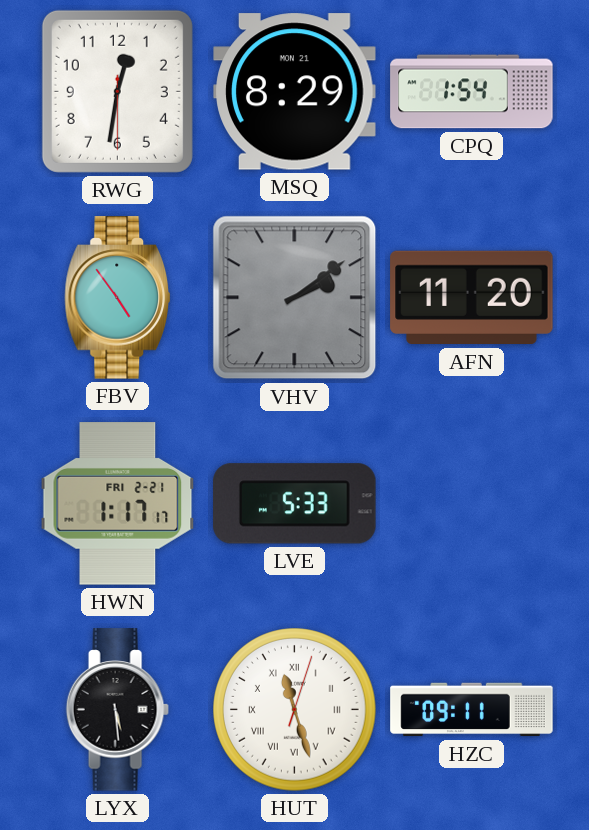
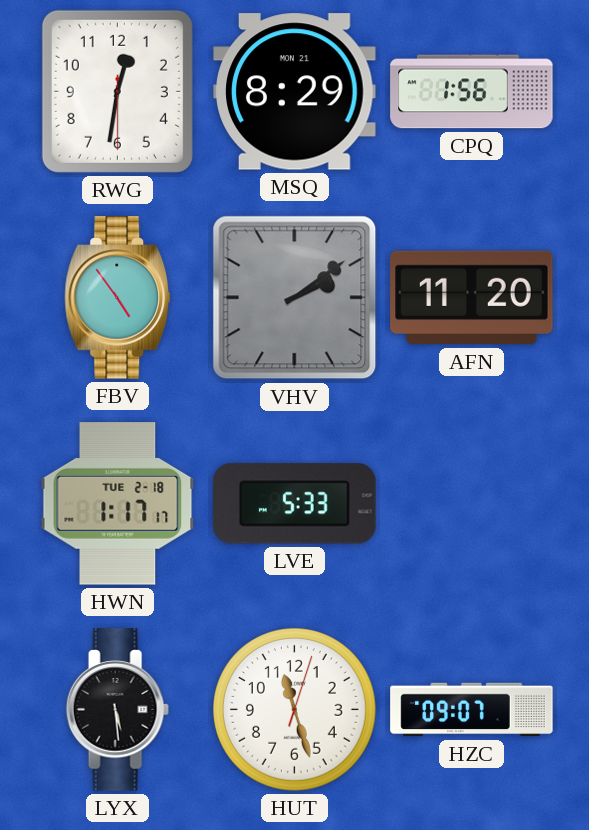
CPQ: 1:54 -> 1:56 (472, 92)
HWN date: FRI 2-21 -> TUE 2-18 (118, 504)
HUT numerals: Roman -> Arabic (295, 710)
HZC: 09:11 -> 09:07 (472, 710)
